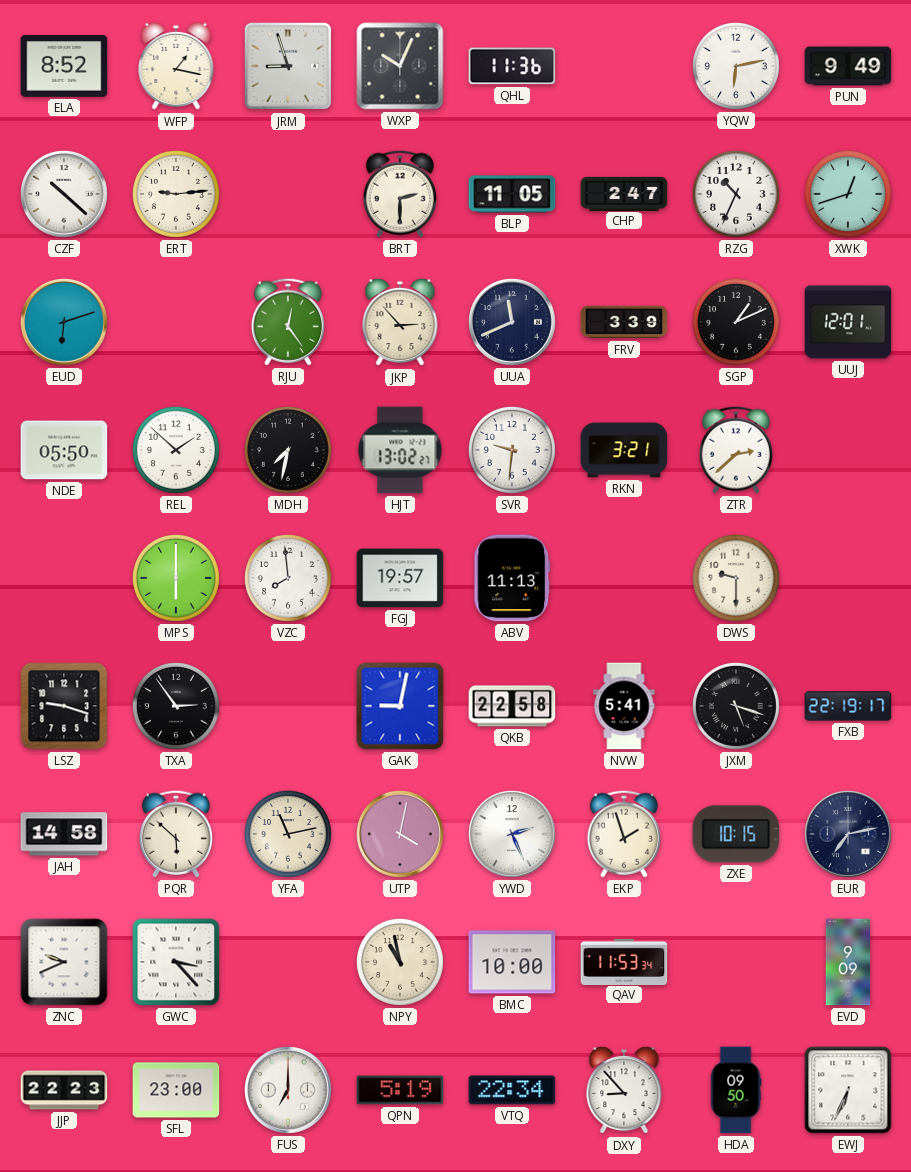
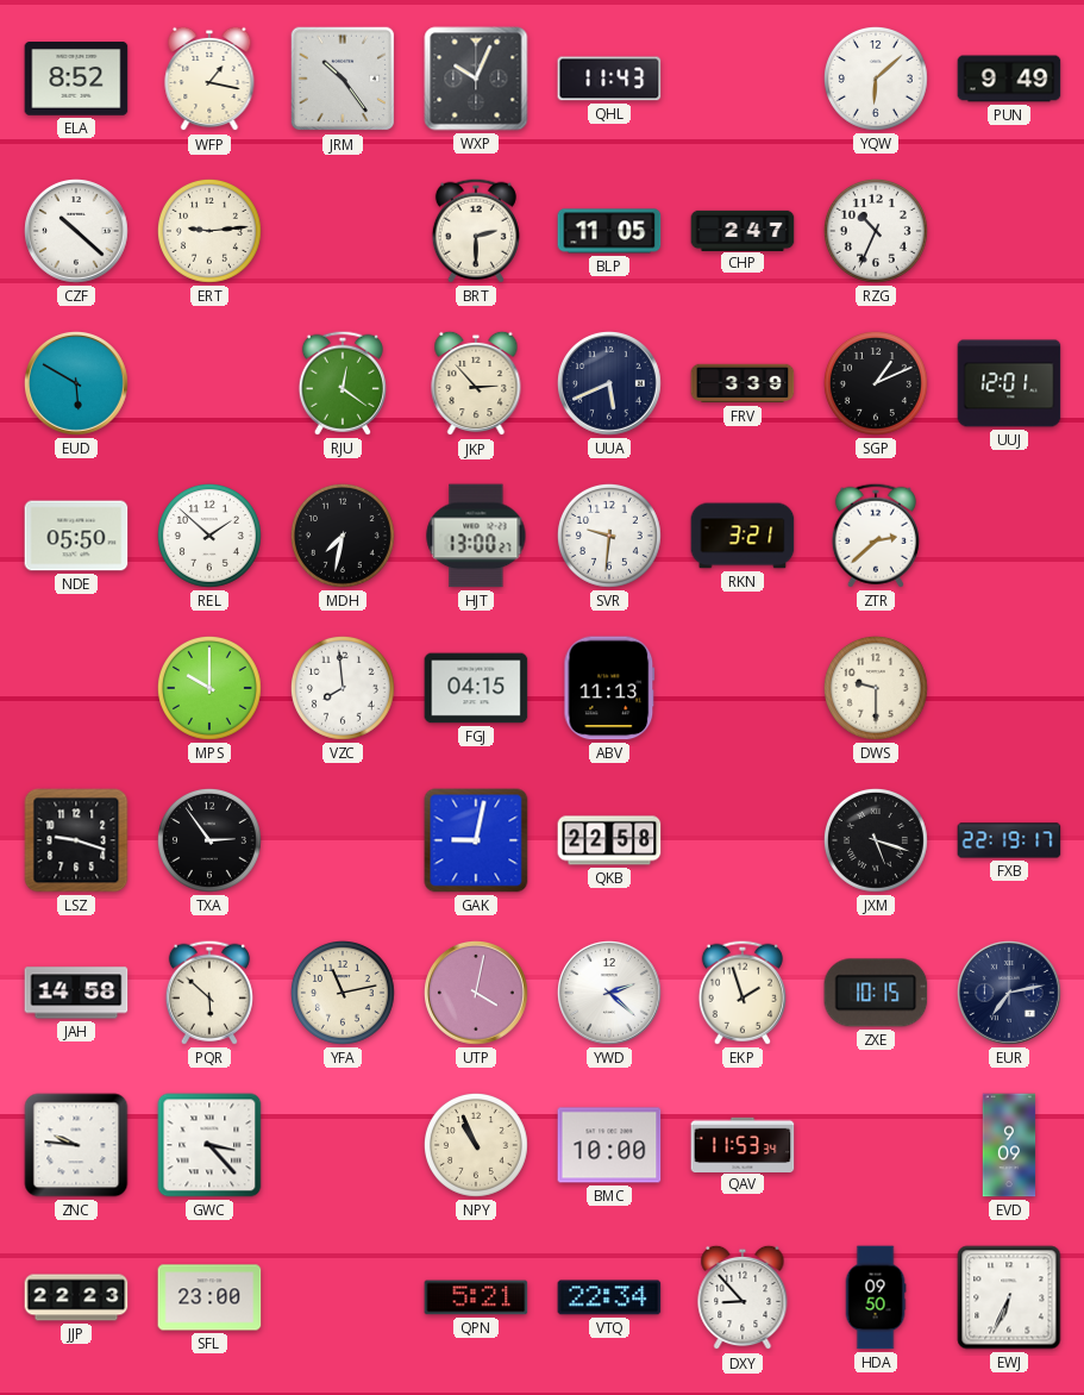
JRM: 8:57 -> 10:24 (343, 79)
QHL: 11:36 -> 11:43 (609, 79)
YQW: 6:13 -> 6:08 (876, 79)
XWK: 12:42 -> none (848, 194)
EUD: 6:12 -> 5:50 (77, 384)
RJU: 12:24 -> 12:21 (343, 383)
UUA: 11:41 -> 5:41 (610, 384)
HJT: 13:02 -> 13:00 (476, 536)
MPS: 6:00 -> 10:00 (209, 688)
FGJ: 19:57 -> 04:15 (476, 688)
NVW: 5:41 -> none (624, 706)
YWD: 2:26 -> 2:22 (610, 994)
ZNC: 9:41 -> 9:46 (76, 1145)
NPY: 10:58 -> 10:56 (476, 1145)
FUS: 7:00 -> none (289, 1091)
QPN: 5:19 -> 5:21 (476, 1297)
